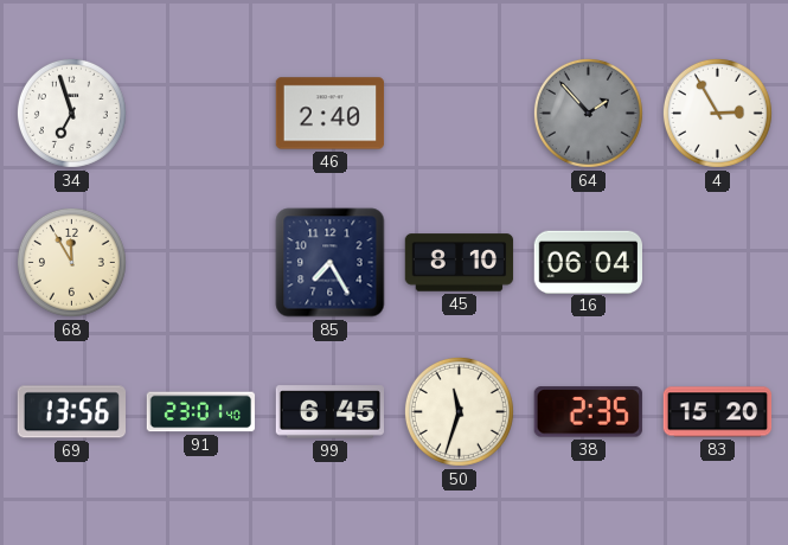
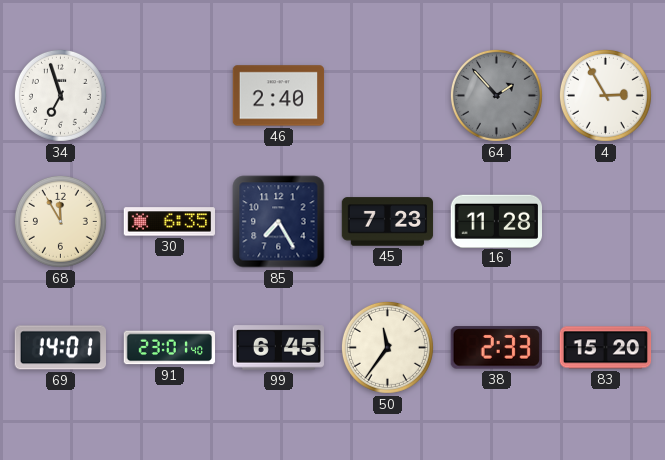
30: none -> 6:35 (170, 222)
45: 8:10 -> 7:23 (388, 222)
16: 06:04 -> 11:28 (496, 221)
69: 13:56 -> 14:01 (60, 348)
50: 11:33 -> 11:36 (387, 347)
38: 2:35 -> 2:33 (496, 348)
